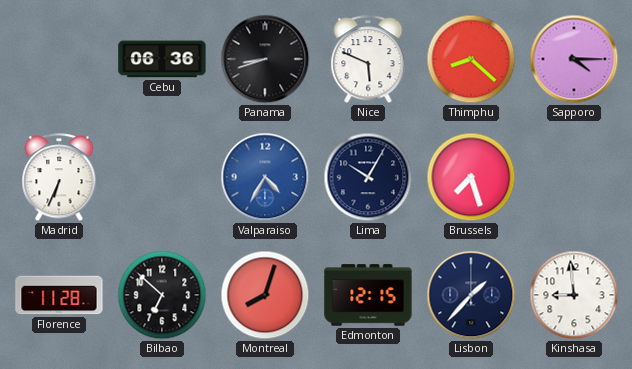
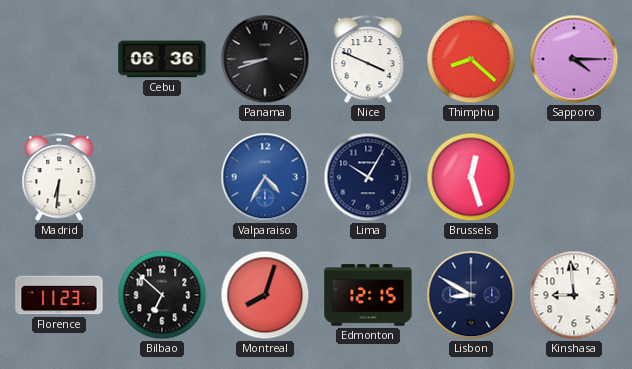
Nice: 5:49 -> 3:49 (368, 60)
Madrid: 6:34 -> 6:31 (59, 178)
Brussels: 7:27 -> 12:27 (471, 177)
Florence: 11:28 -> 11:23 (59, 295)
Lisbon: 1:37 -> 8:50 (471, 295)
